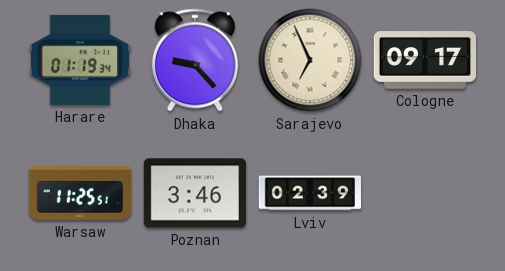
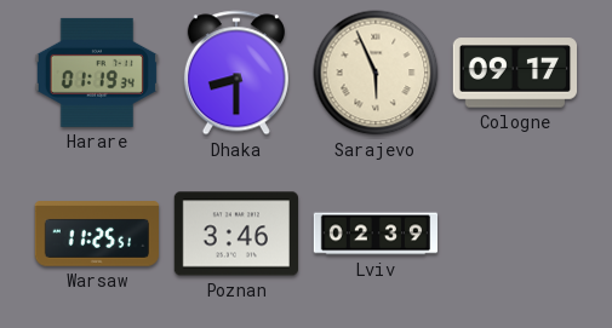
Dhaka: 9:23 -> 8:30 (236, 73)
Sarajevo: 6:56 -> 5:56 (376, 73)
